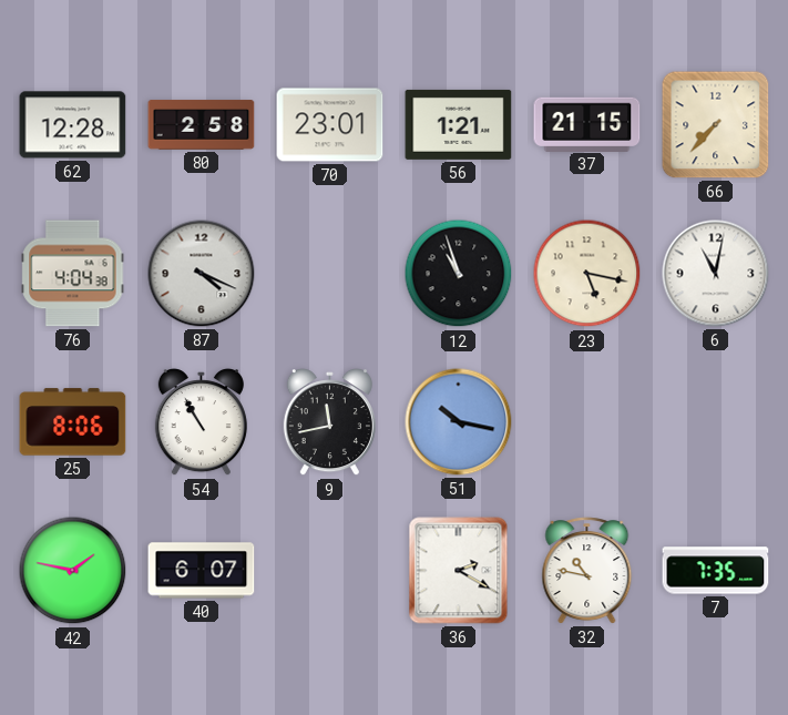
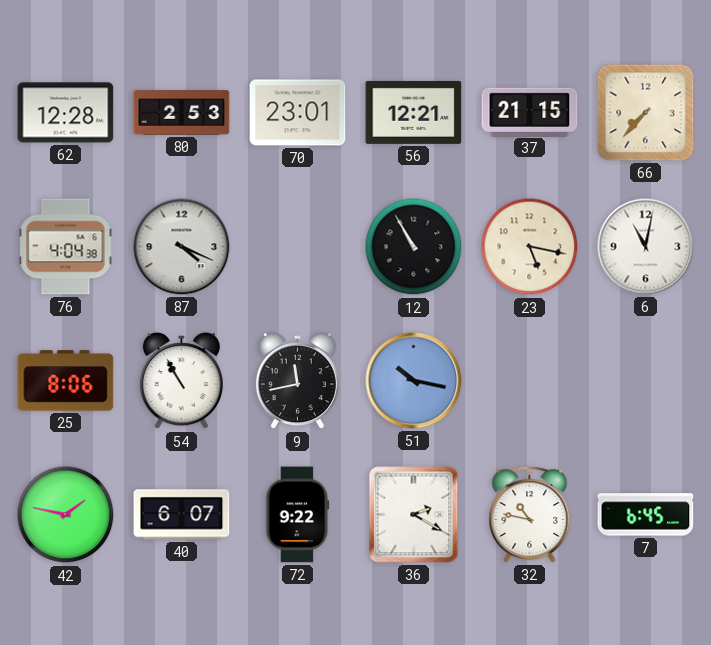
80: 2:58 -> 2:53 (182, 113)
56: 1:21 -> 12:21 (414, 112)
12: 10:57 -> 10:55 (414, 247)
72: none -> 9:22 (298, 515)
7: 7:35 -> 6:45 (646, 515)
